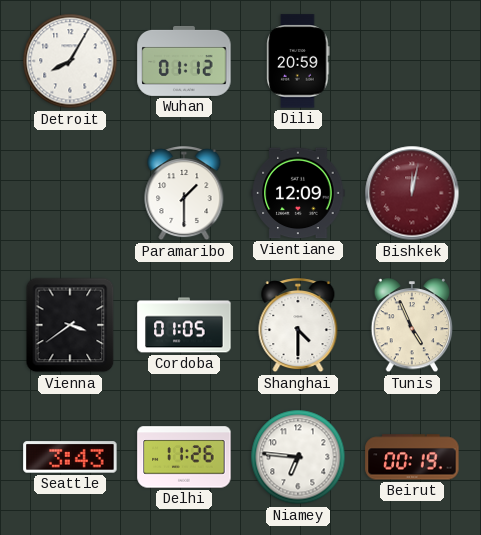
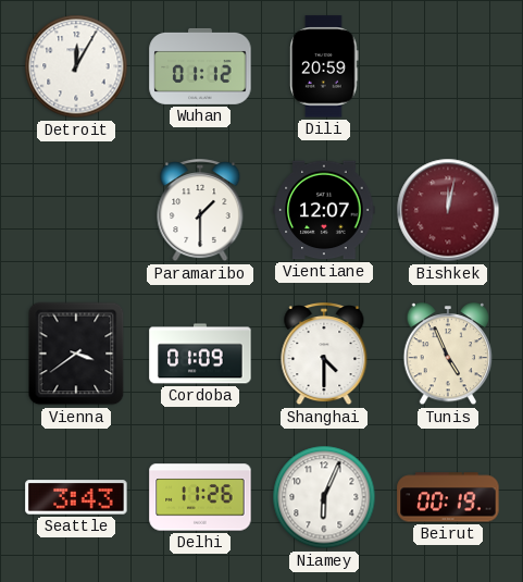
Detroit: 8:05 -> 12:05 (76, 66)
Vientiane: 12:09 -> 12:07 (324, 210)
Cordoba: 01:05 -> 01:09 (200, 354)
Niamey: 6:46 -> 6:04 (324, 497)
